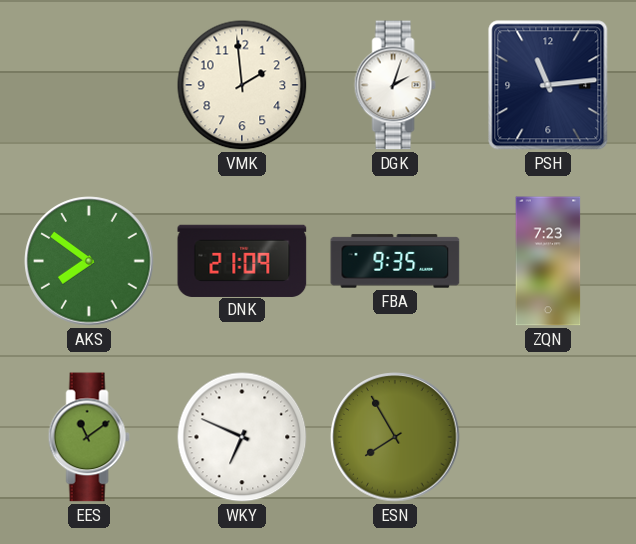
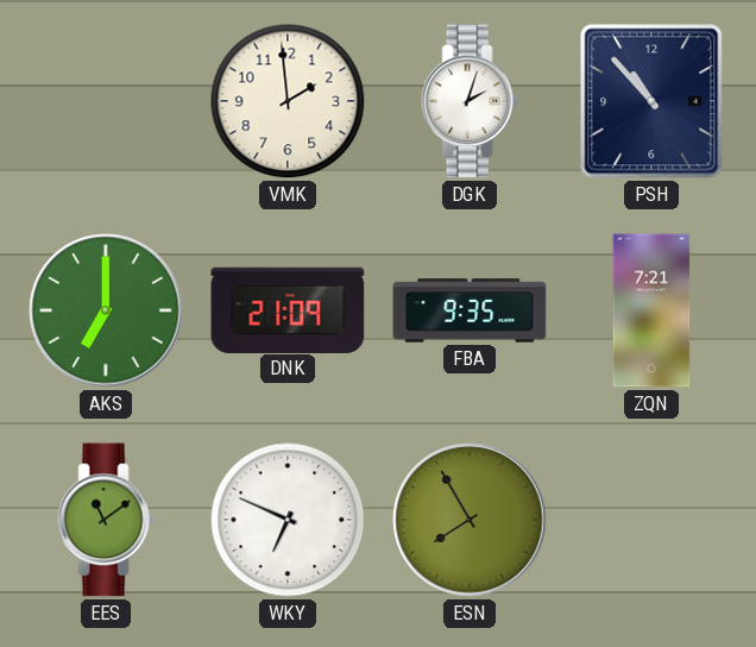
PSH: 11:14 -> 10:53 (651, 101)
AKS: 7:51 -> 7:00 (106, 310)
ZQN: 7:23 -> 7:21 (651, 310)
